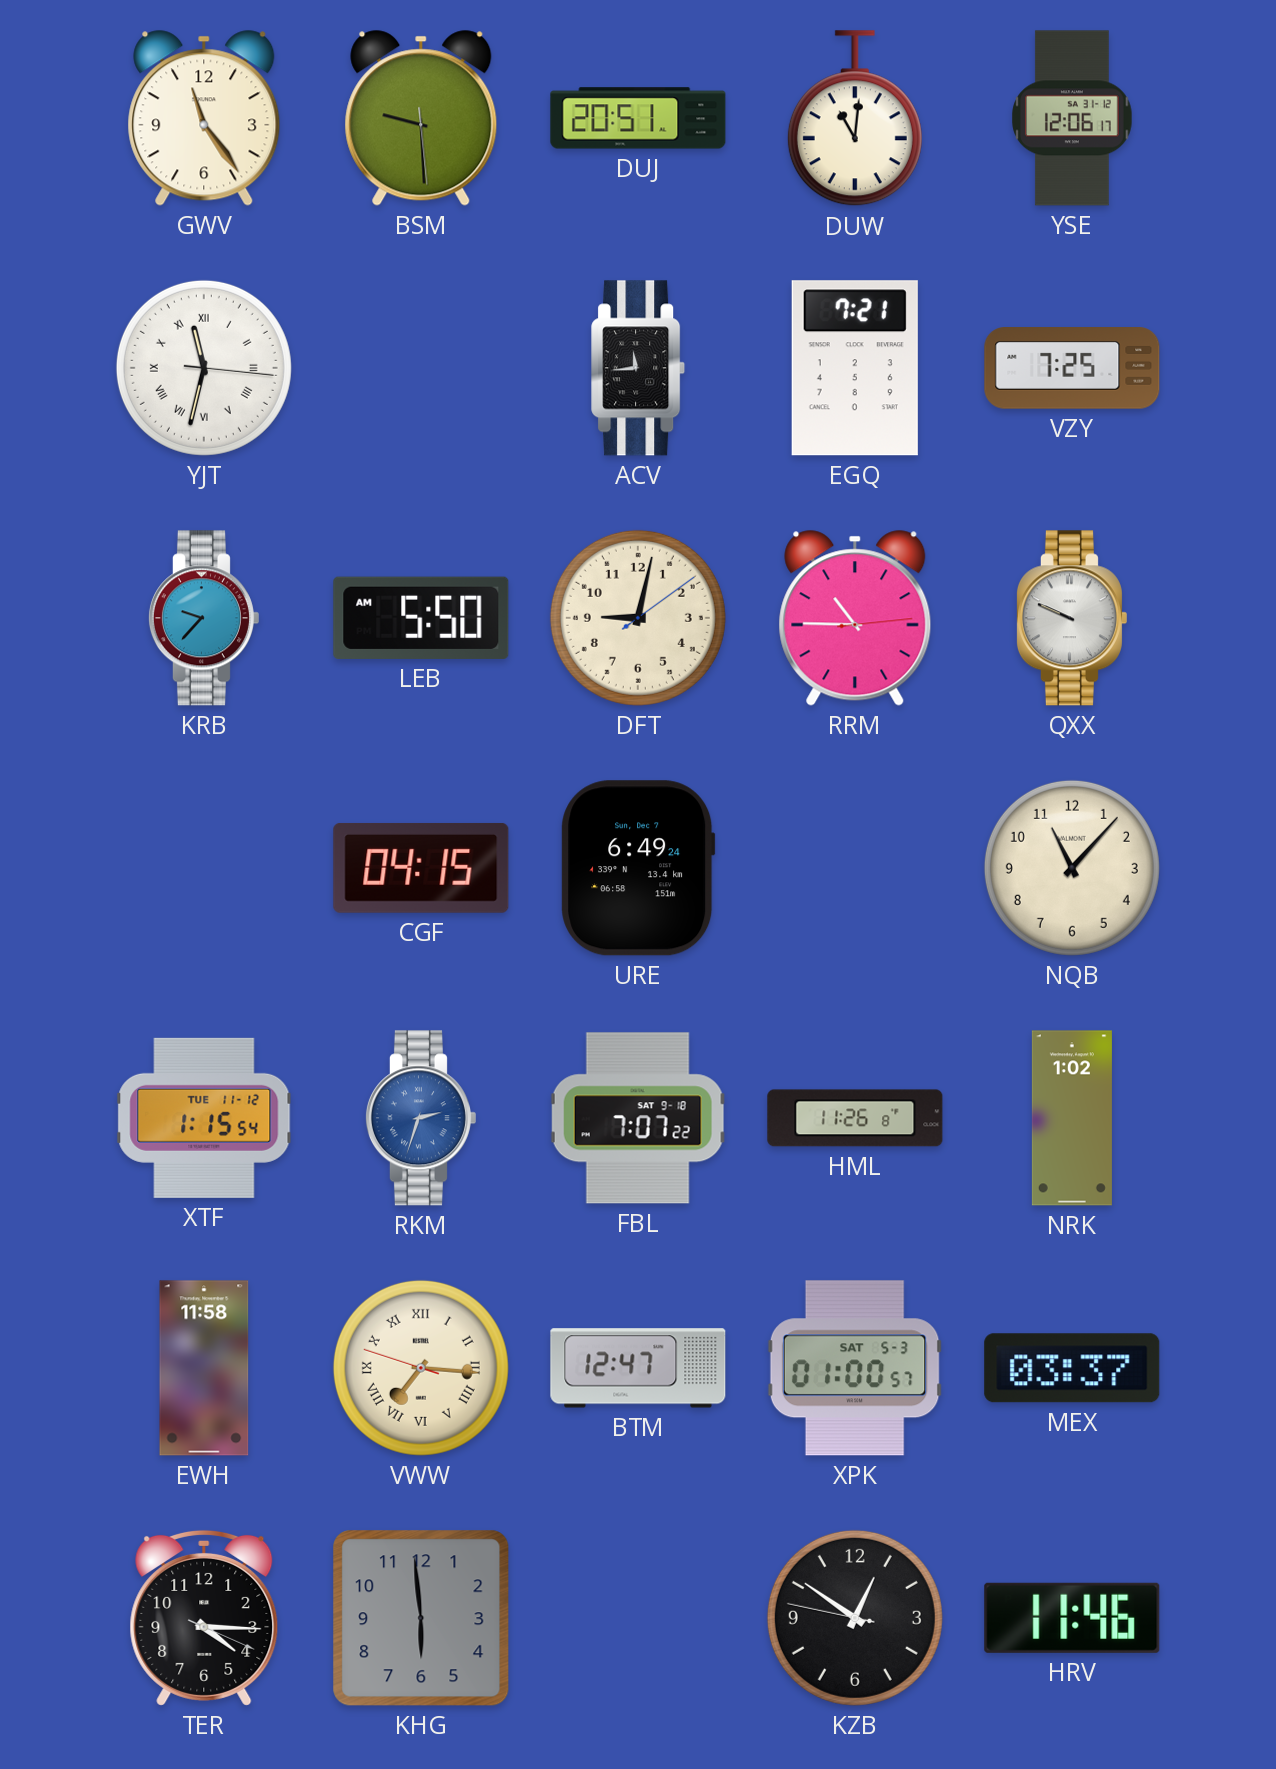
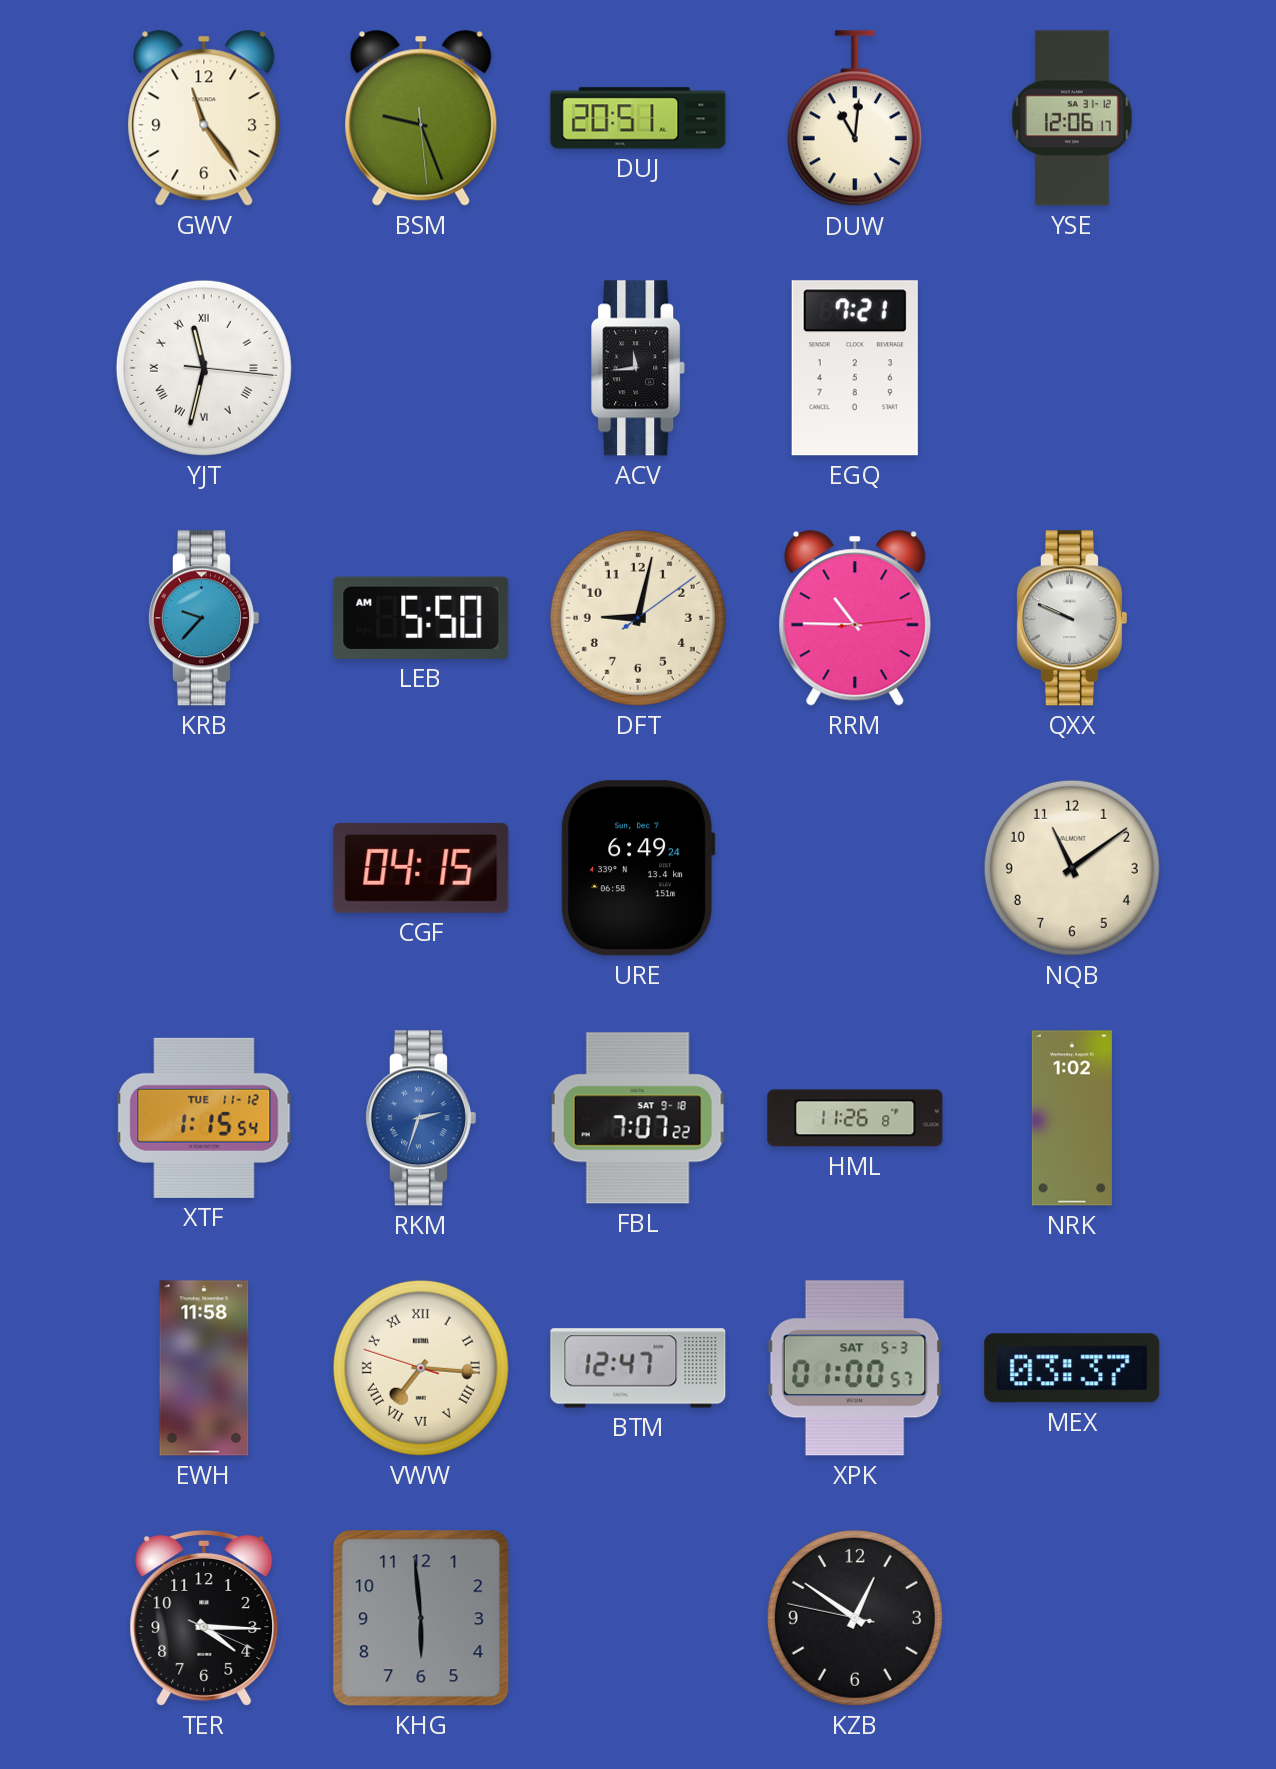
BSM: 9:29 -> 9:26 (421, 118)
VZY: 7:25 -> none (1072, 368)
NQB: 11:07 -> 11:09 (1072, 868)
HRV: 11:46 -> none (1072, 1618)
